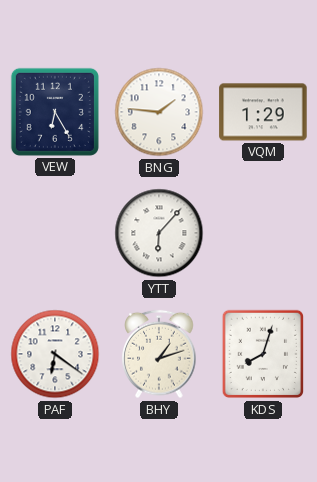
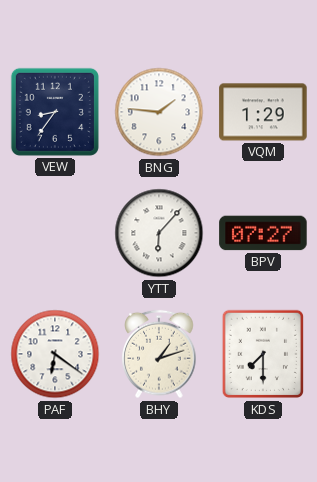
VEW: 6:25 -> 8:36 (55, 112)
BPV: none -> 07:27 (263, 233)
KDS: 8:03 -> 7:30 (262, 354)
